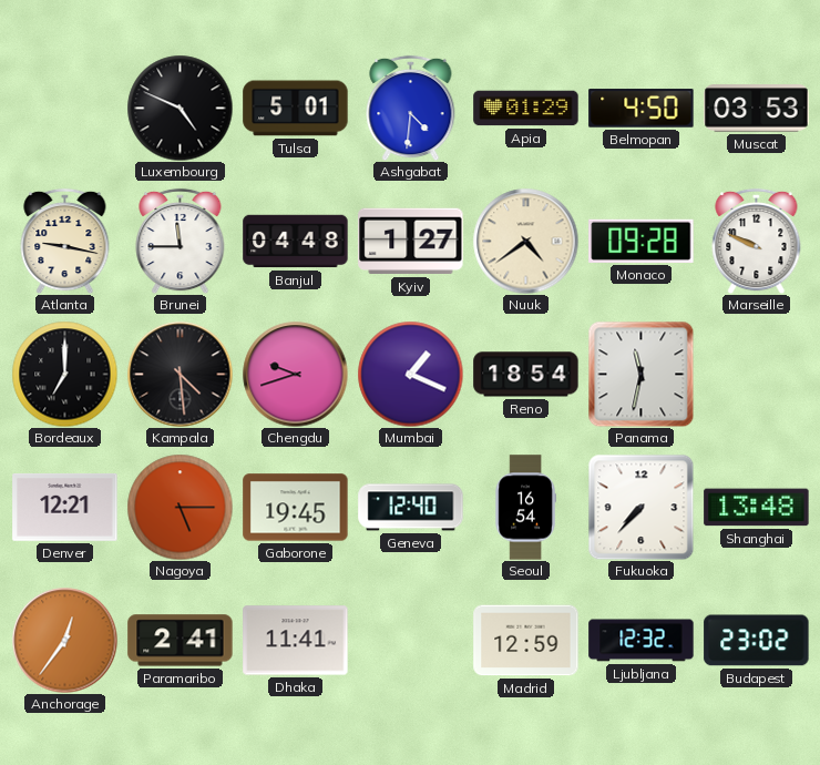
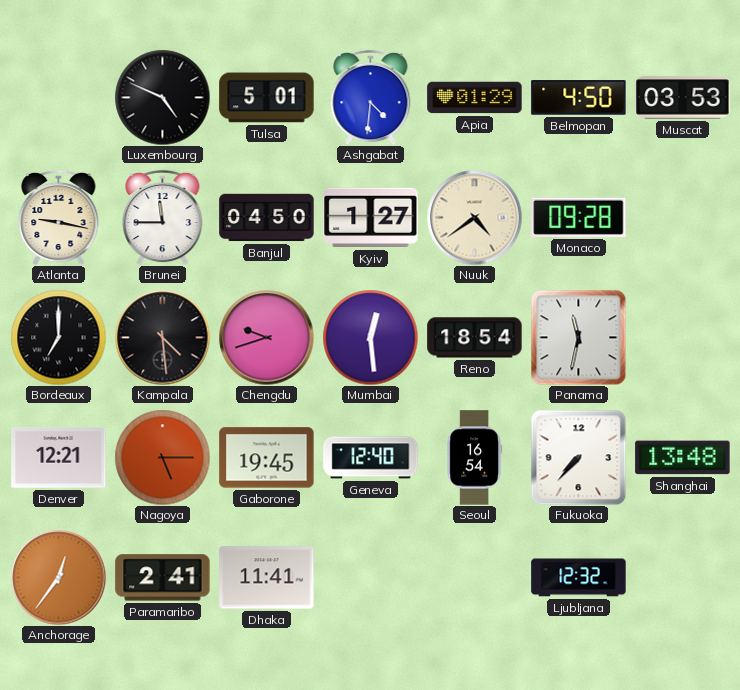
Banjul: 04:48 -> 04:50 (267, 218)
Marseille: 9:49 -> none (757, 241)
Mumbai: 1:19 -> 12:29 (370, 337)
Madrid: 12:59 -> none (526, 641)
Budapest: 23:02 -> none (757, 641)
